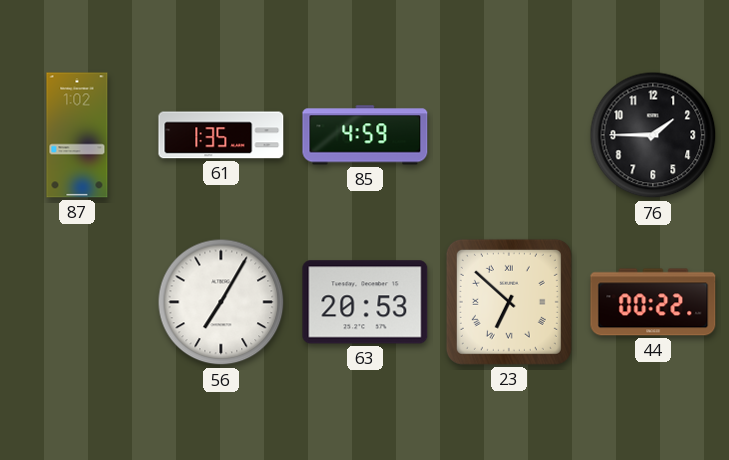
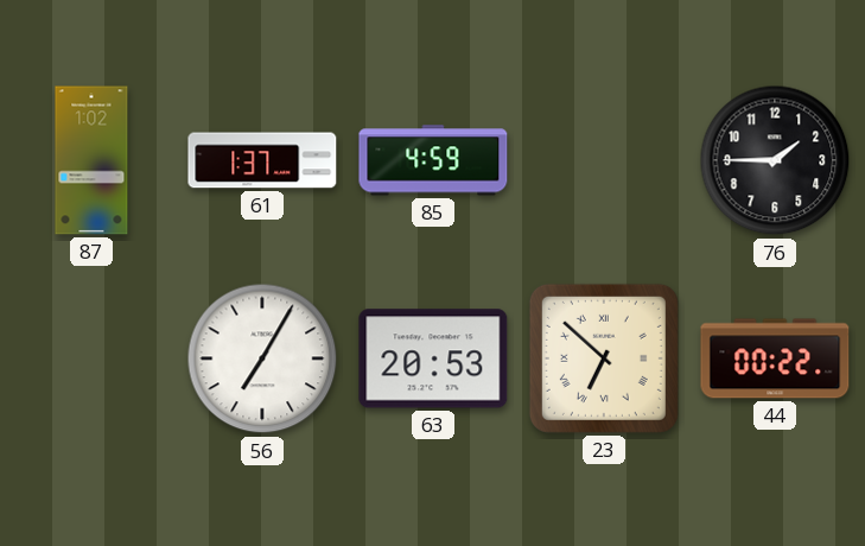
61: 1:35 -> 1:37 (262, 160)
